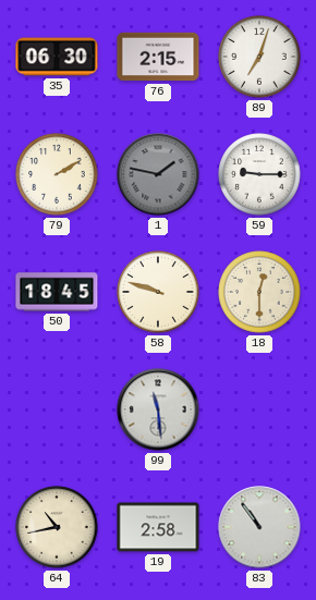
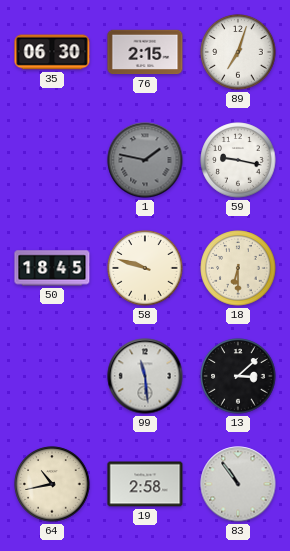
79: 2:10 -> none (57, 174)
59: 9:15 -> 9:17 (238, 160)
18: 12:30 -> 6:30 (238, 268)
13: none -> 3:08 (238, 376)
